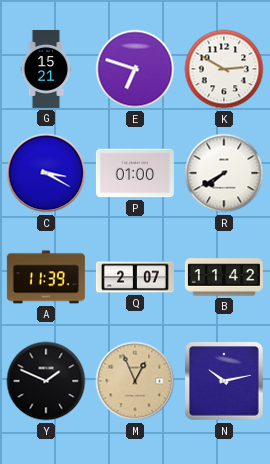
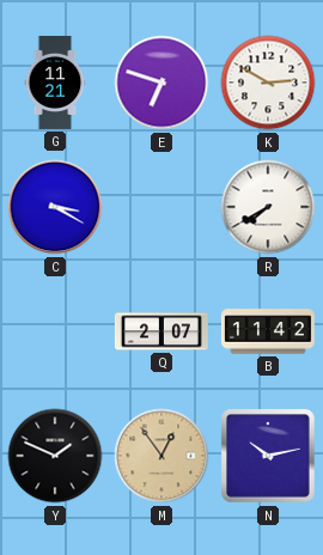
G: 15:21 -> 11:21 (55, 83)
P: 01:00 -> none (135, 173)
A: 11:39 -> none (46, 277)
M: 12:56 -> 12:54 (161, 456)
